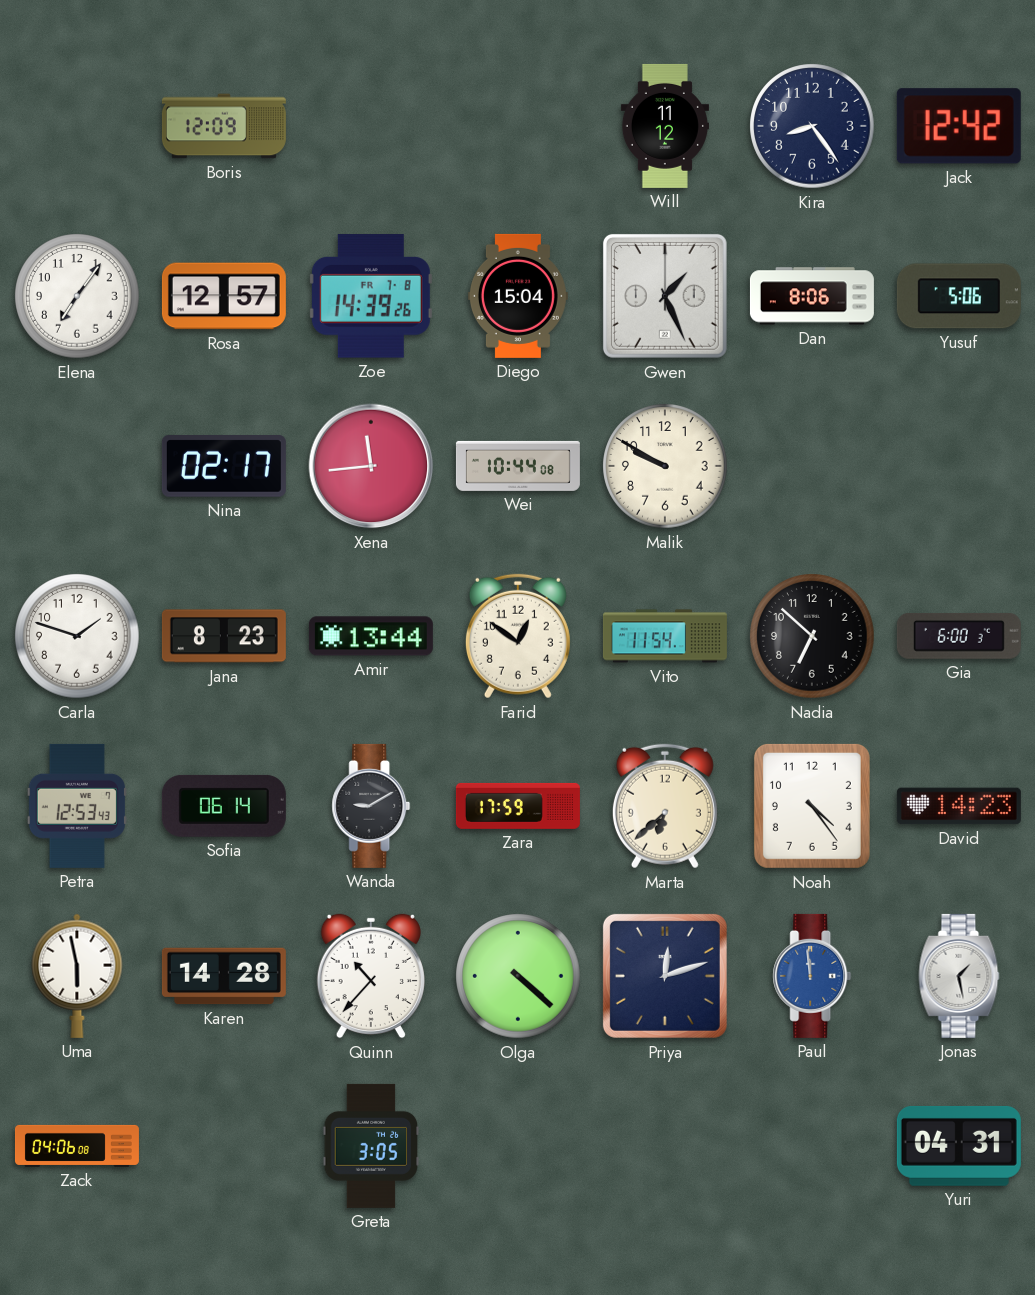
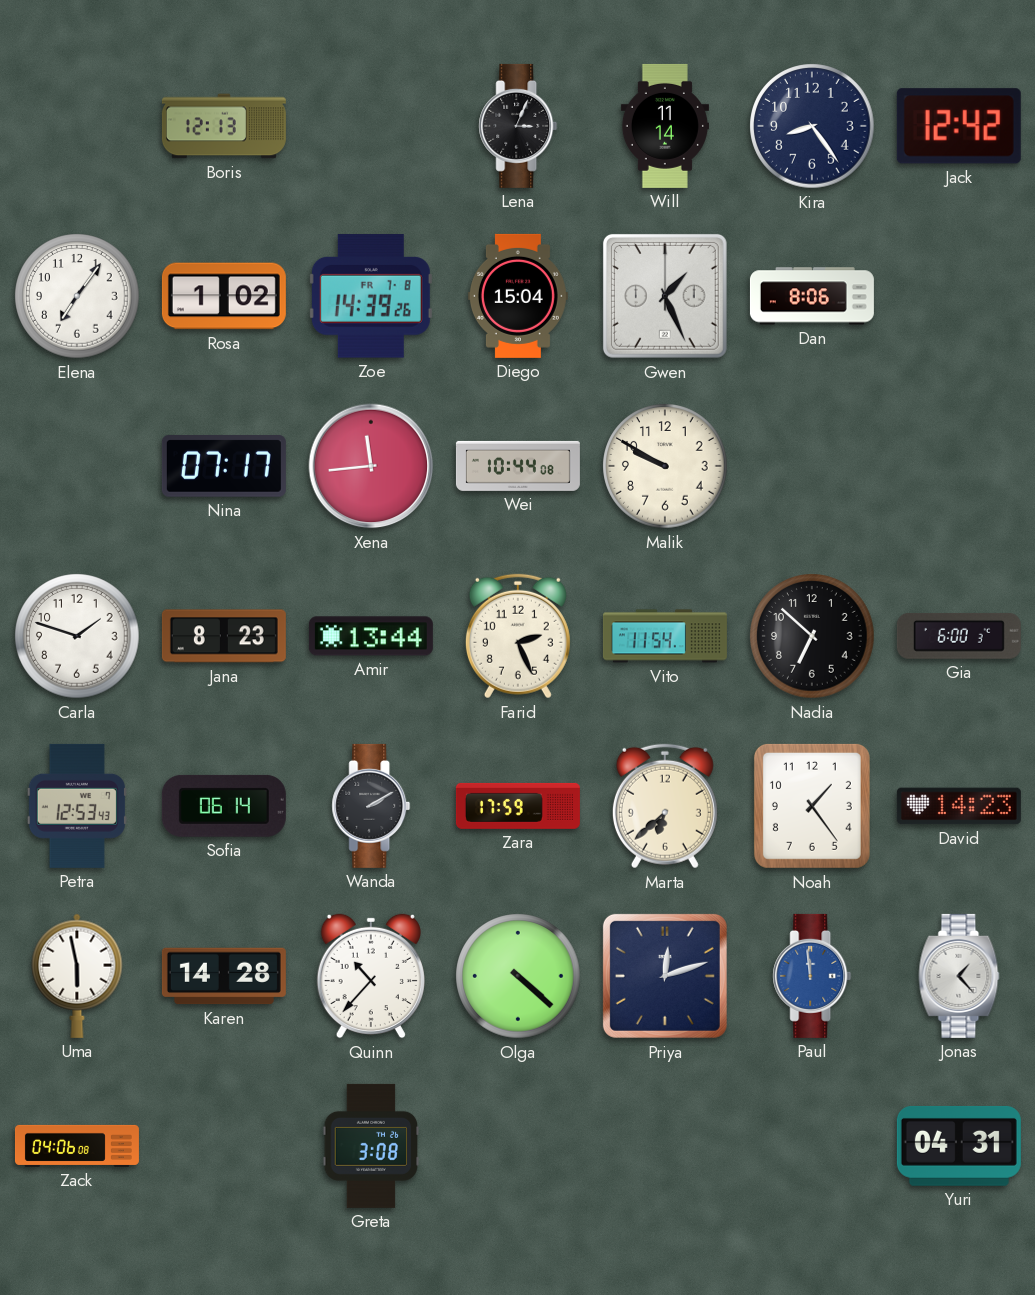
Boris: 12:09 -> 12:13 (224, 126)
Lena: none -> 3:04 (518, 126)
Will: 11:12 -> 11:14 (665, 126)
Rosa: 12:57 -> 1:02 (224, 296)
Yusuf: 5:06 -> none (959, 296)
Nina: 02:17 -> 07:17 (224, 466)
Farid: 12:51 -> 2:26 (518, 636)
Wanda: 9:10 -> 2:10 (371, 806)
Noah: 4:24 -> 1:24 (812, 806)
Jonas: 1:28 -> 1:23 (959, 976)
Greta: 3:05 -> 3:08 (371, 1146)
